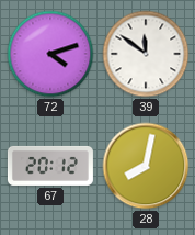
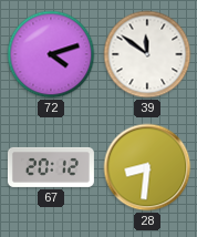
28: 8:02 -> 8:31 (147, 167)
